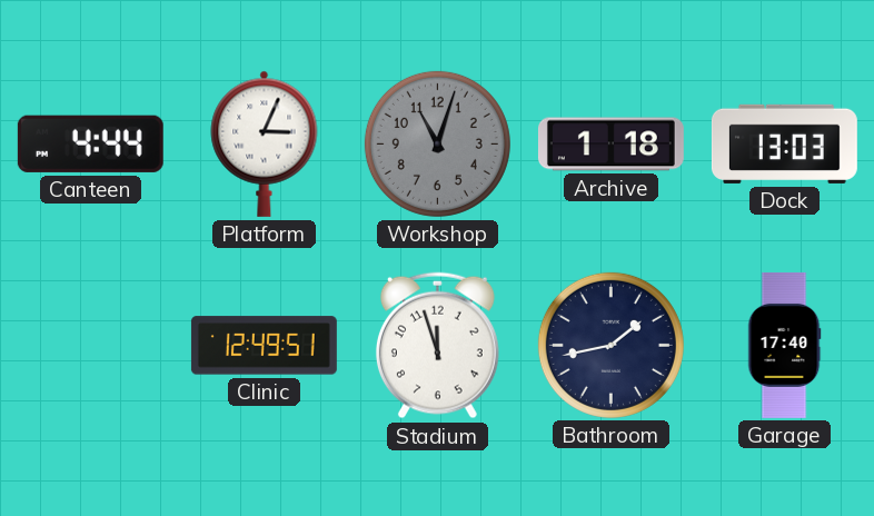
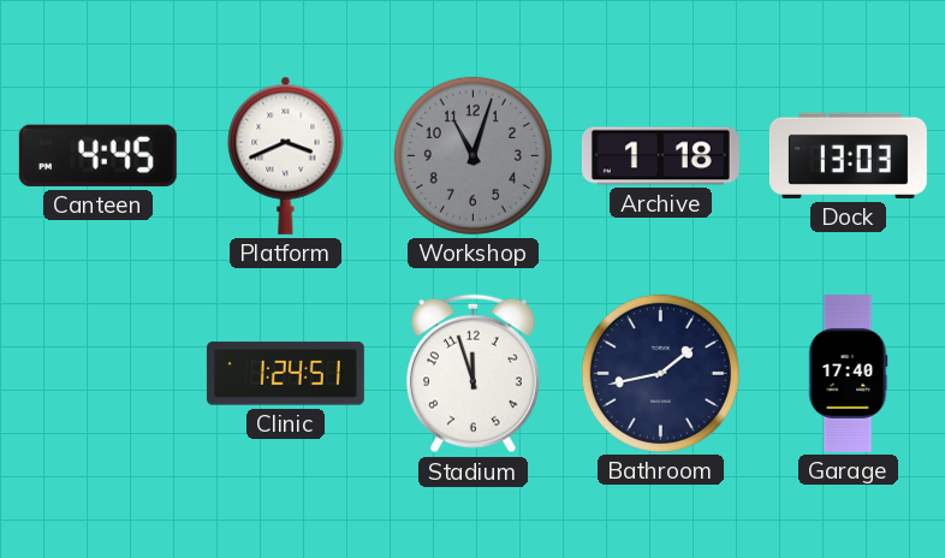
Canteen: 4:44 -> 4:45 (97, 155)
Platform: 3:04 -> 3:41 (286, 155)
Clinic: 12:49 -> 1:24 (285, 374)
